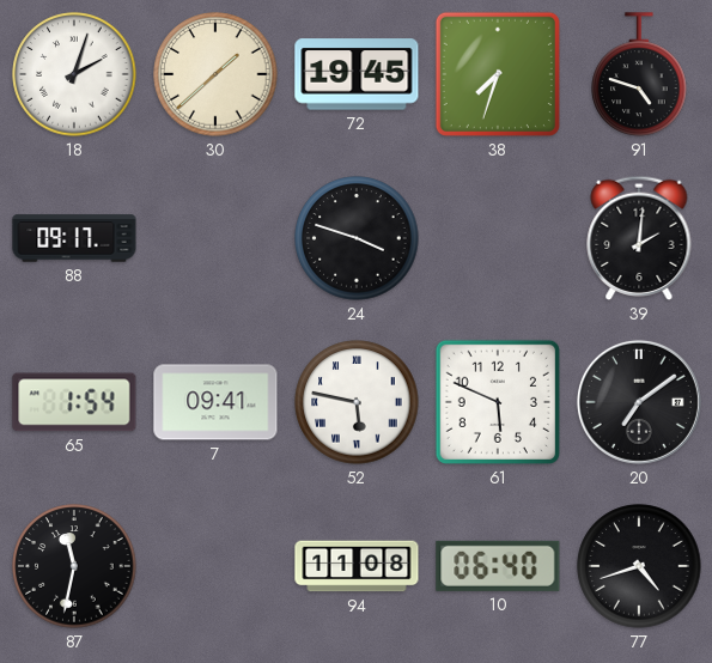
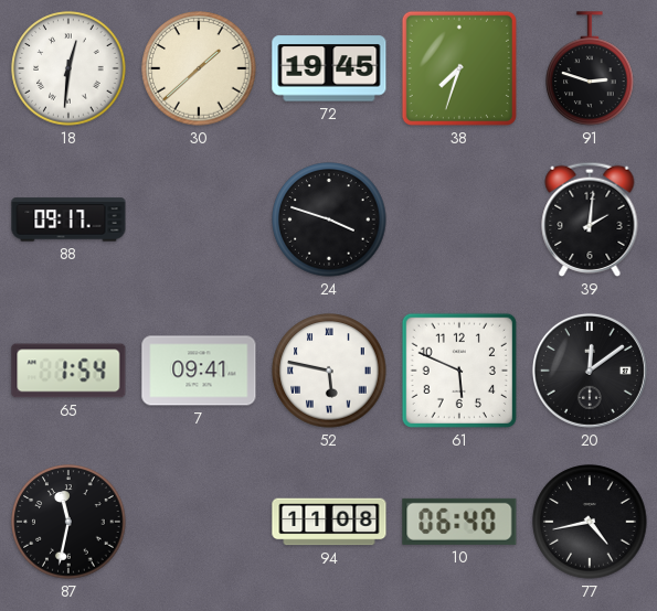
18: 2:03 -> 12:31 (68, 68)
91: 4:48 -> 2:48 (590, 68)
20: 7:09 -> 12:09 (590, 371)
77: 4:42 -> 4:43 (590, 522)
